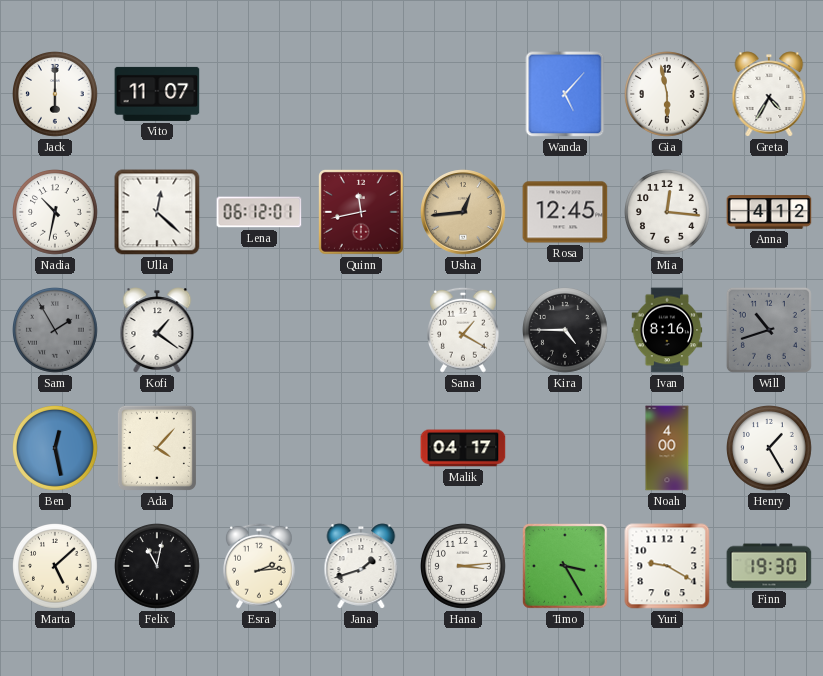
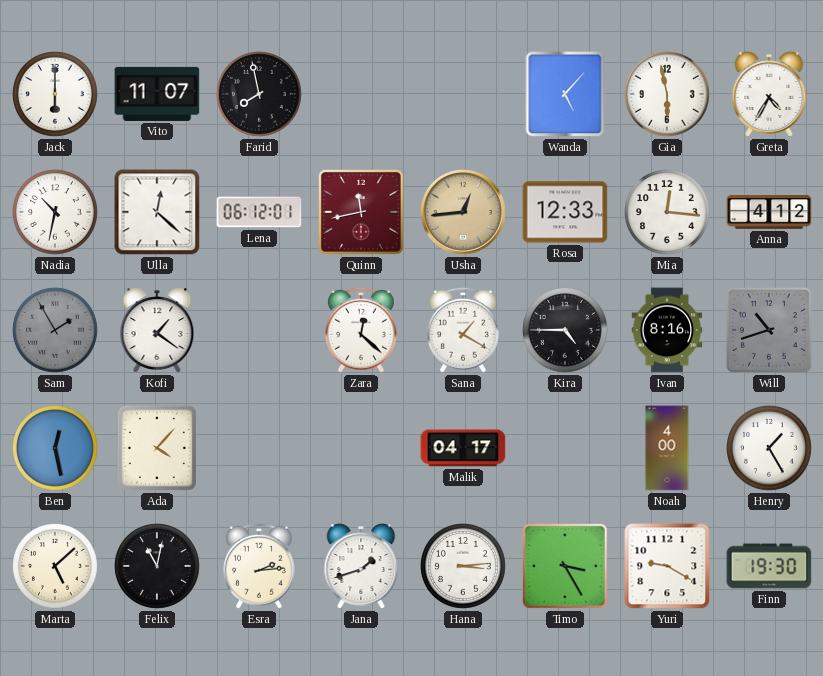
Farid: none -> 7:58 (260, 95)
Rosa: 12:45 -> 12:33 (565, 212)
Zara: none -> 12:22 (362, 330)
